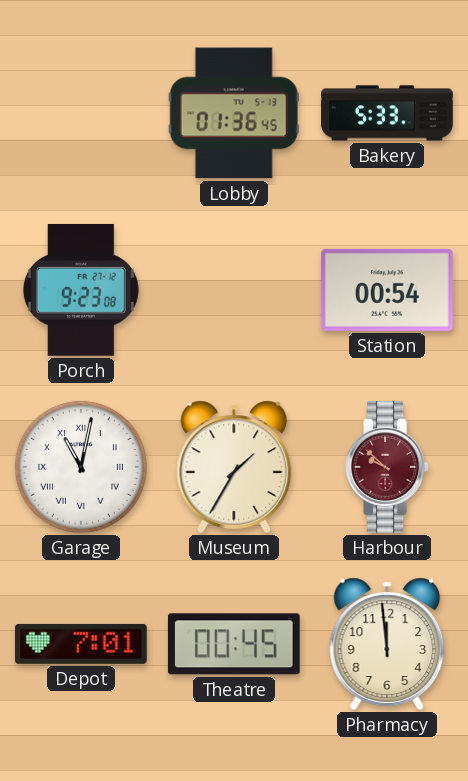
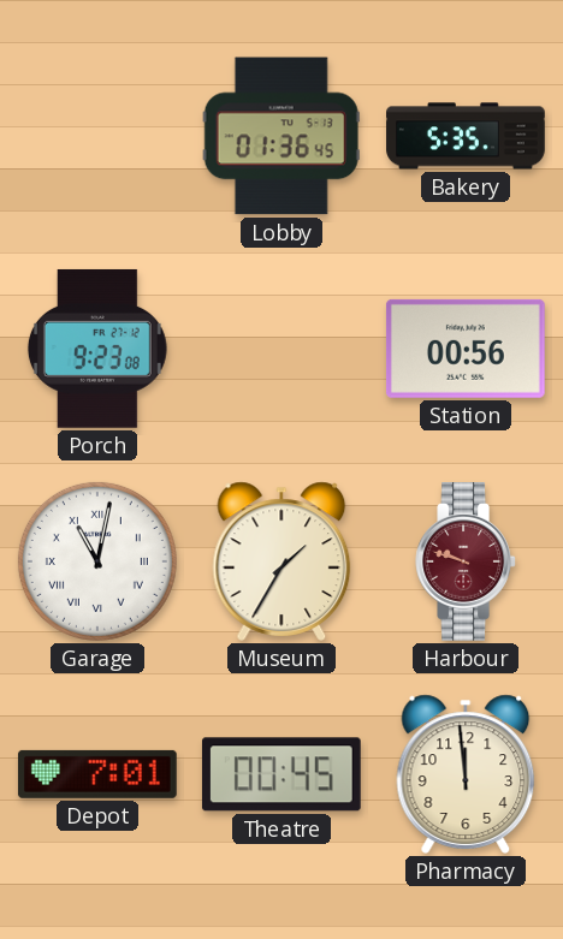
Bakery: 5:33 -> 5:35 (466, 136)
Station: 00:54 -> 00:56 (466, 349)
Harbour: 9:52 -> 9:48 (466, 563)
